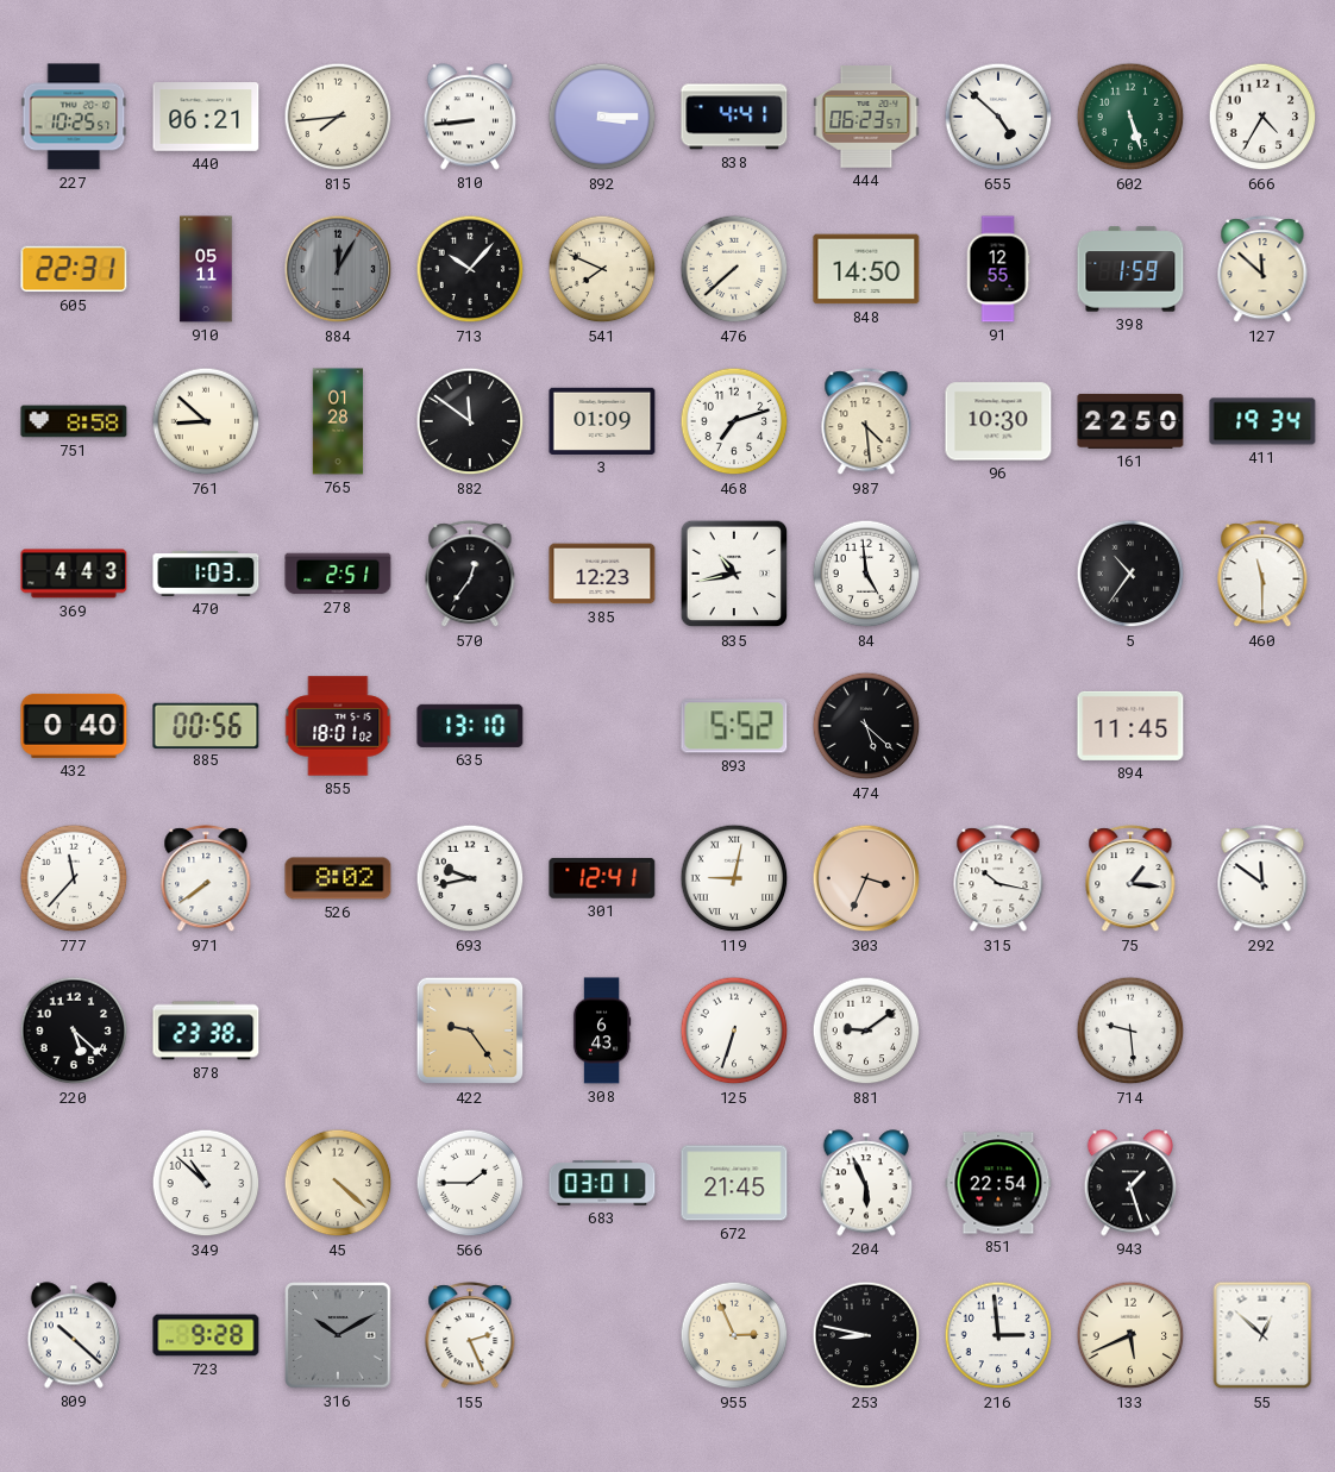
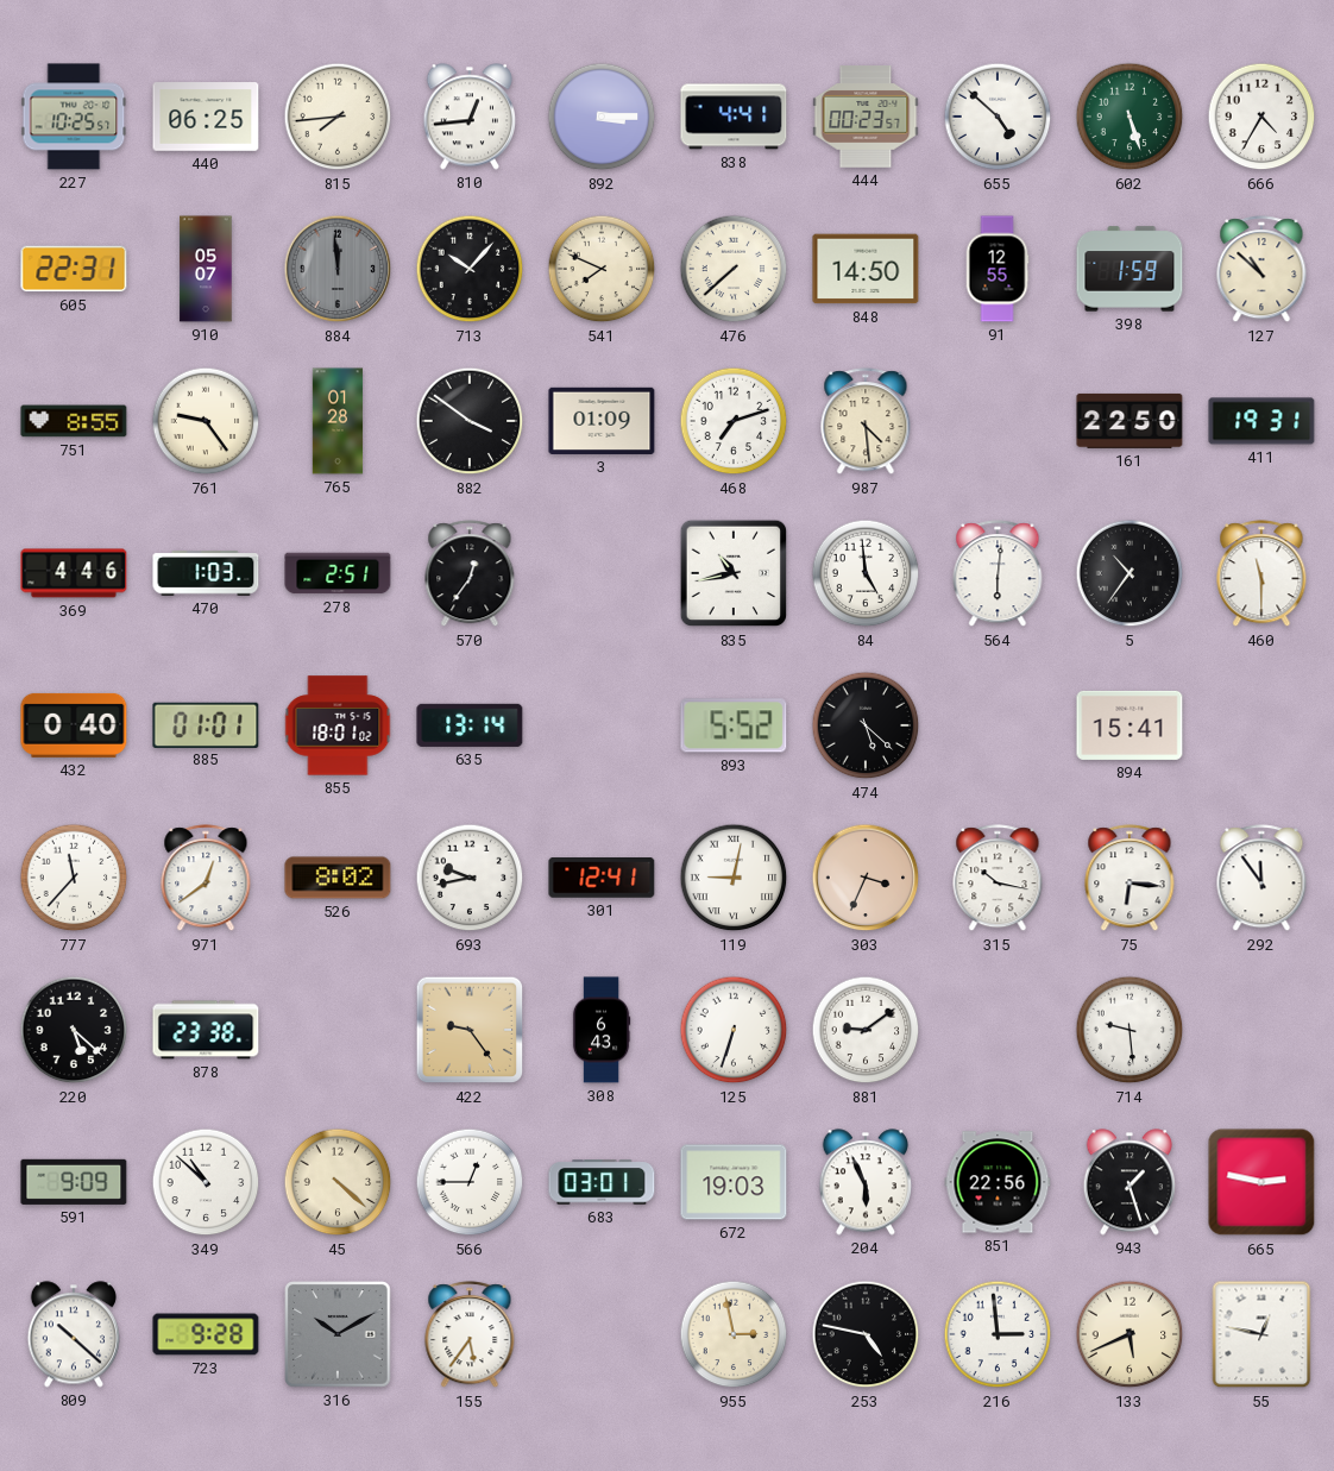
440: 06:21 -> 06:25 (206, 117)
810: 8:44 -> 12:44 (468, 117)
444: 06:23 -> 00:23 (866, 117)
910: 05:11 -> 05:07 (206, 269)
884: 12:05 -> 11:59 (338, 269)
127: 11:52 -> 10:52 (1261, 270)
751: 8:58 -> 8:55 (74, 421)
761: 8:52 -> 9:24 (206, 421)
882: 11:51 -> 3:51 (470, 421)
96: 10:30 -> none (998, 421)
411: 19:34 -> 19:31 (1261, 421)
369: 4:43 -> 4:46 (74, 573)
385: 12:23 -> none (602, 574)
564: none -> 6:01 (998, 574)
885: 00:56 -> 01:01 (206, 724)
635: 13:10 -> 13:14 (470, 725)
894: 11:45 -> 15:41 (1130, 725)
971: 7:39 -> 12:39 (206, 879)
75: 1:16 -> 6:16 (1130, 879)
292: 11:51 -> 11:54 (1261, 879)
591: none -> 9:09 (74, 1182)
566: 1:45 -> 12:45 (470, 1182)
672: 21:45 -> 19:03 (734, 1182)
851: 22:54 -> 22:56 (998, 1182)
665: none -> 2:47 (1261, 1182)
155: 2:26 -> 5:36 (470, 1335)
955: 2:56 -> 2:58 (734, 1334)
253: 8:47 -> 4:47 (866, 1334)
55: 12:52 -> 12:47 (1261, 1334)
